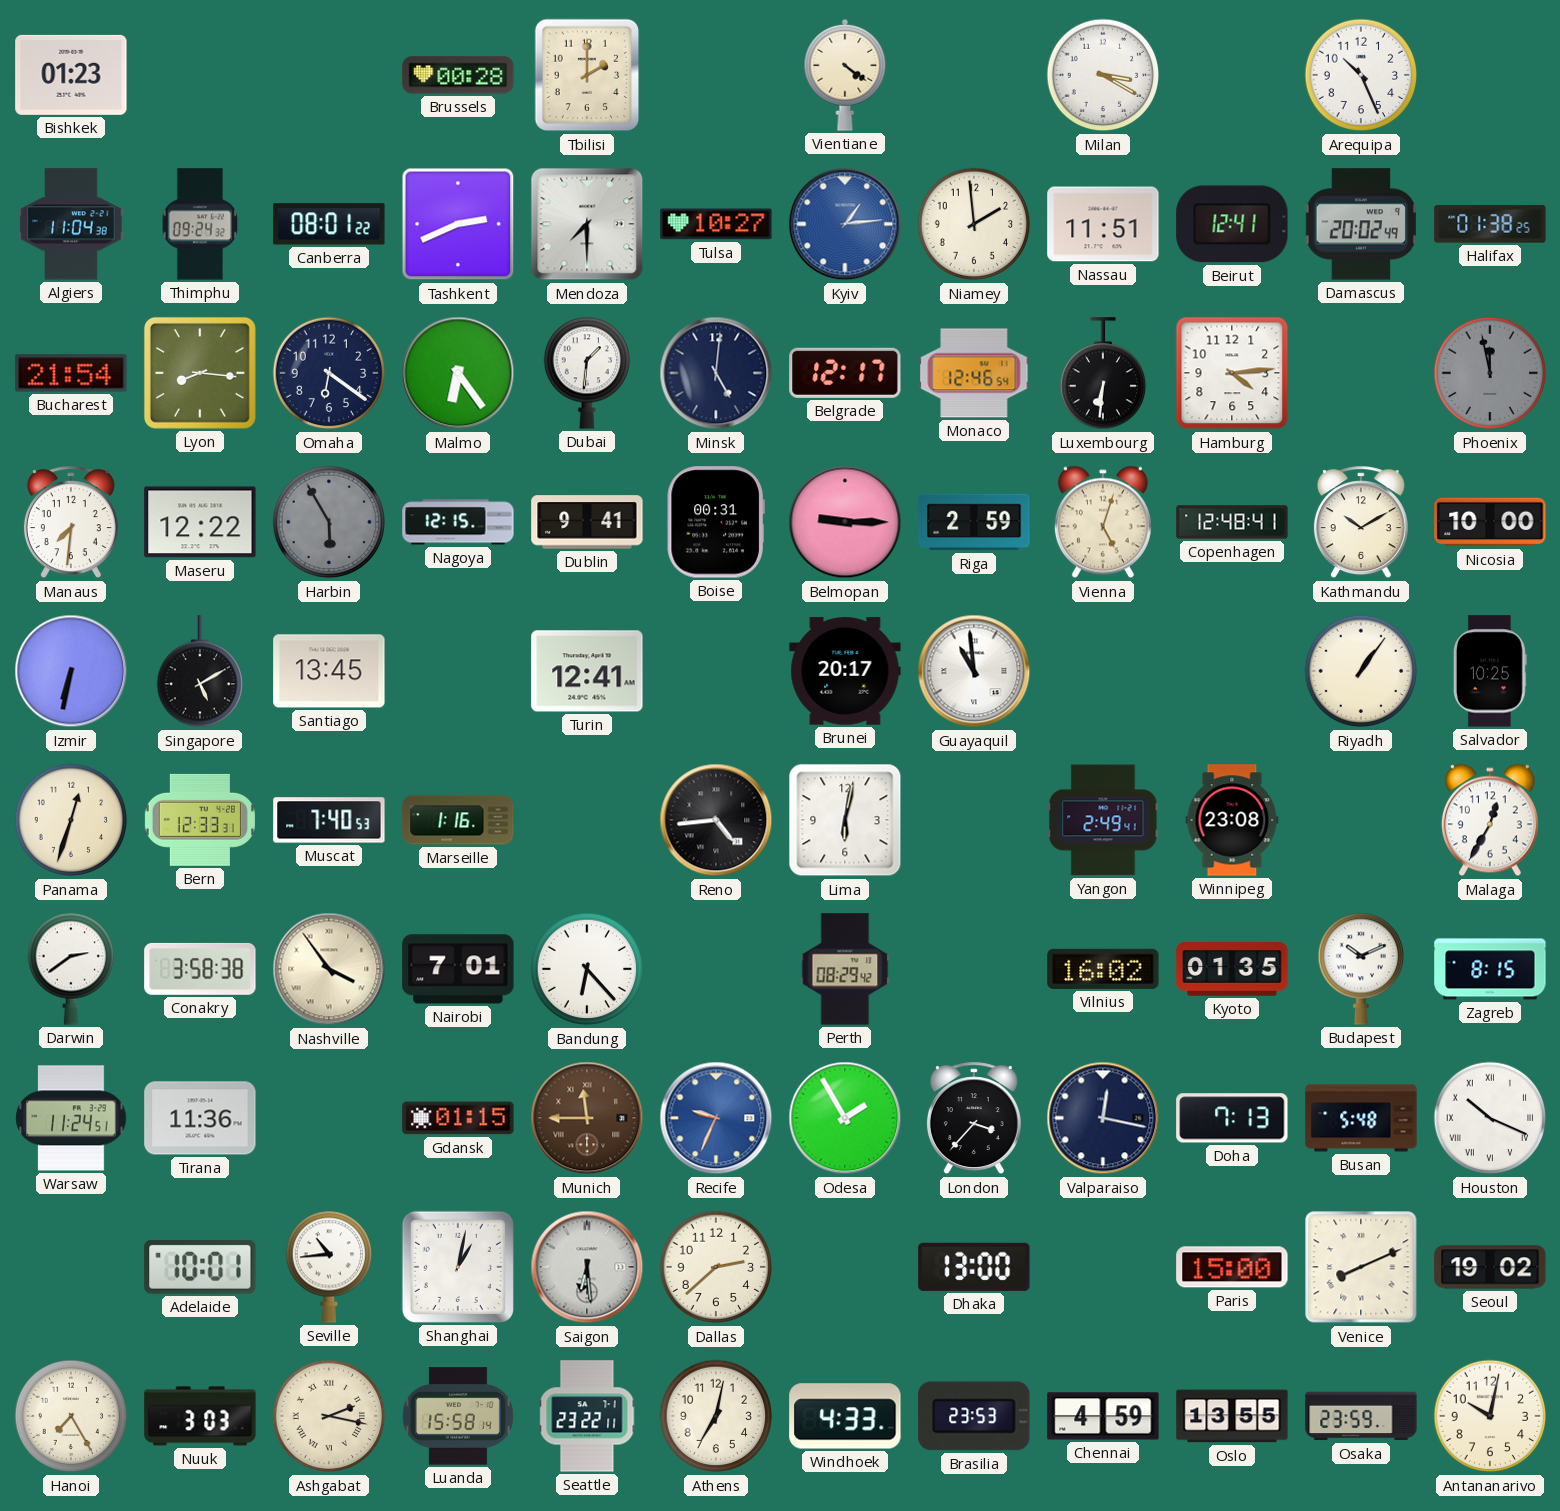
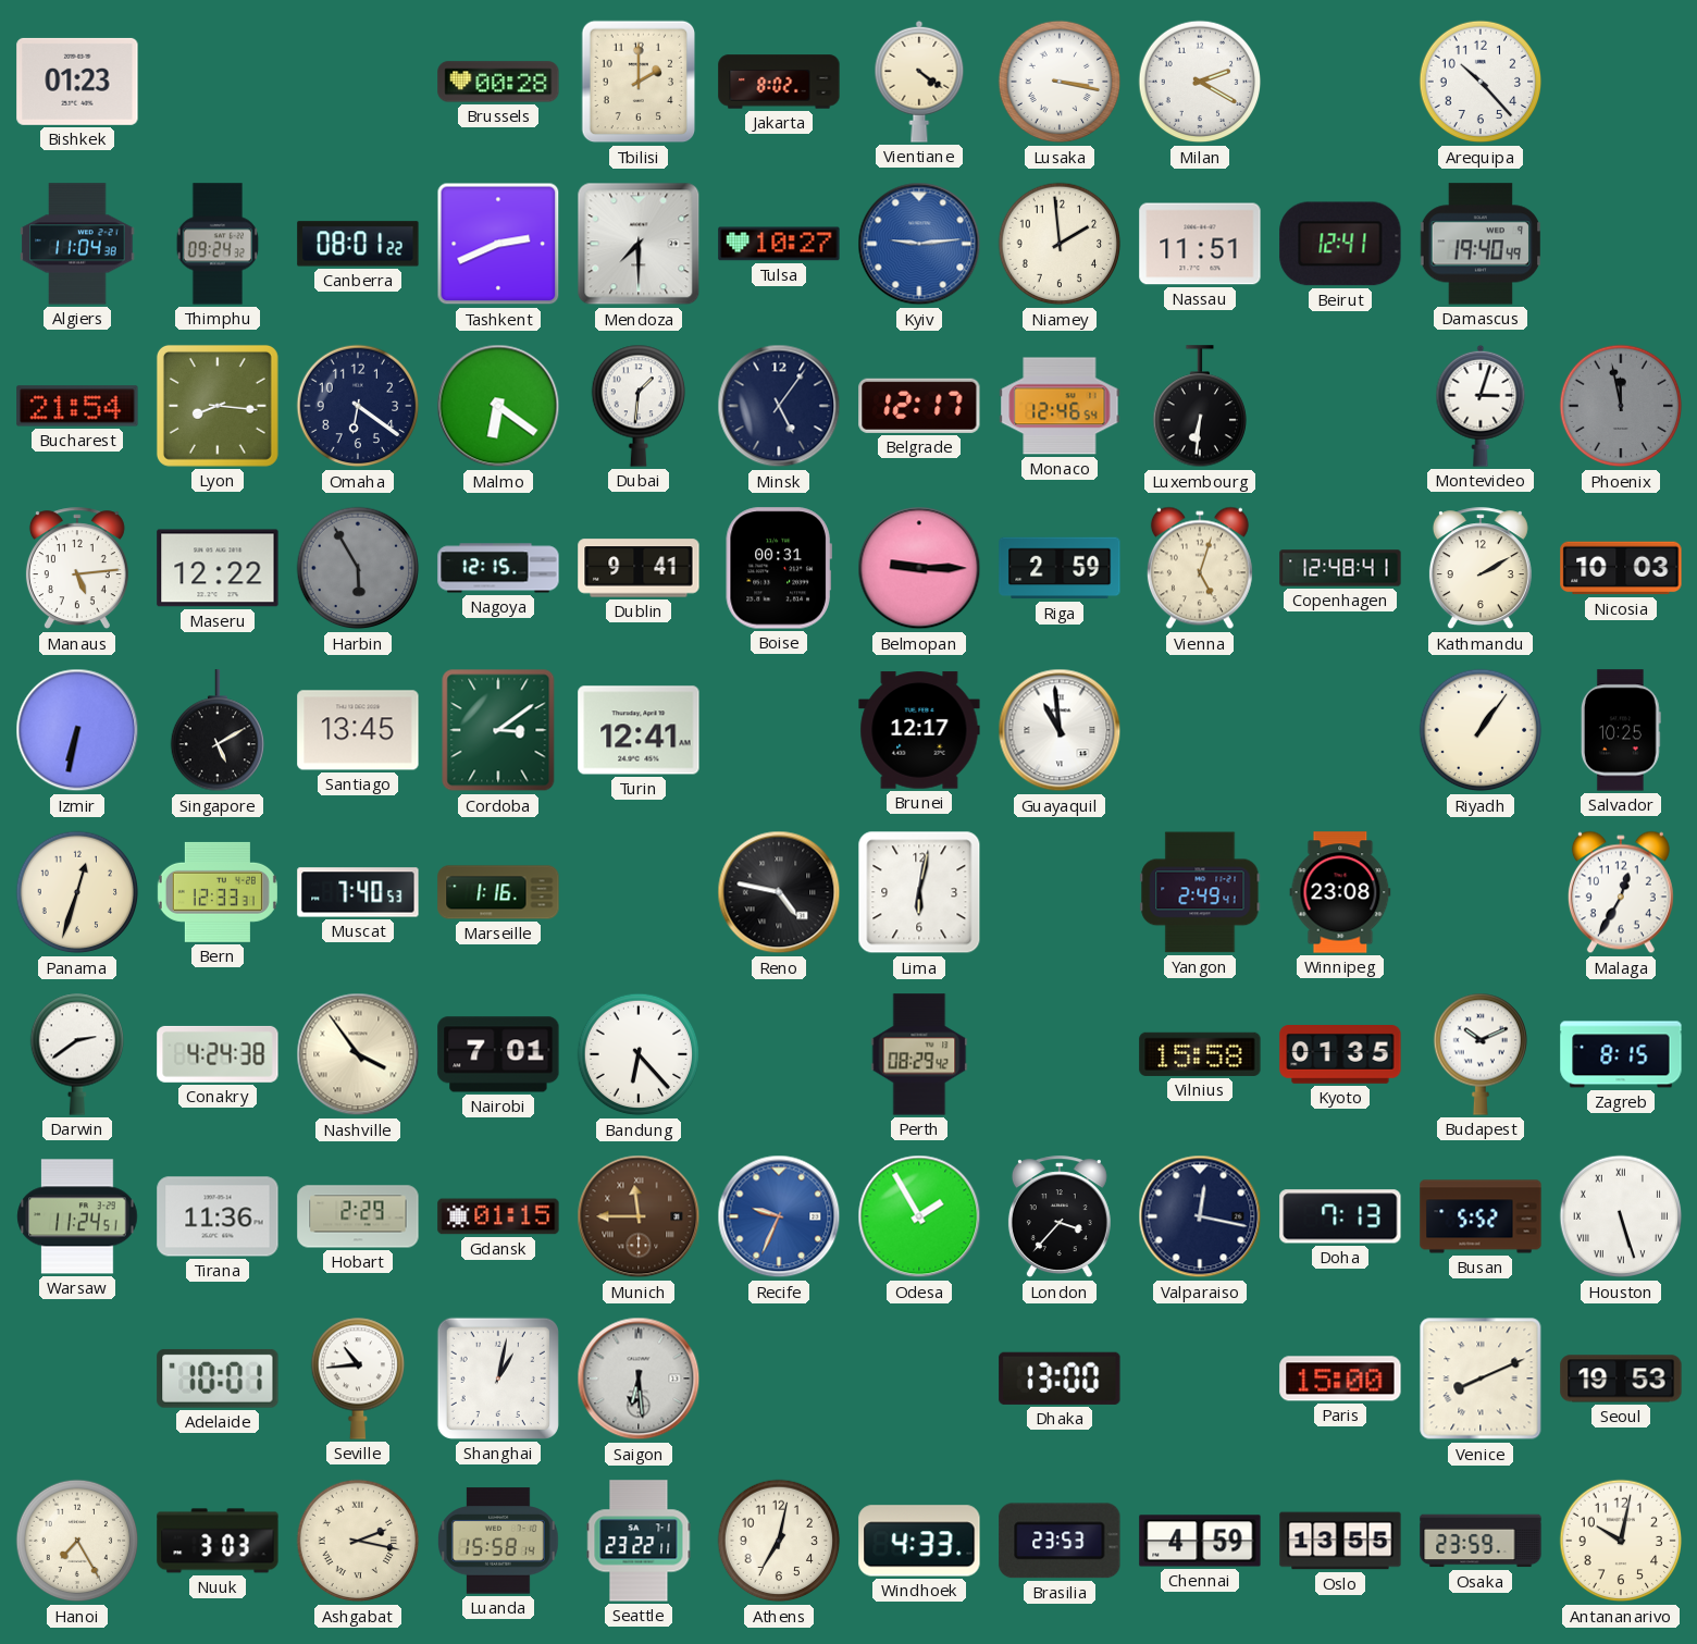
Jakarta: none -> 8:02 (779, 82)
Lusaka: none -> 3:17 (1060, 82)
Milan: 3:20 -> 2:20 (1200, 82)
Arequipa: 10:26 -> 10:23 (1481, 82)
Kyiv: 1:14 -> 9:14 (919, 244)
Damascus: 20:02 -> 19:40 (1479, 244)
Halifax: 01:38 -> none (1490, 224)
Malmo: 6:24 -> 6:21 (498, 406)
Minsk: 5:01 -> 5:06 (779, 406)
Hamburg: 4:14 -> none (1232, 373)
Montevideo: none -> 3:03 (1481, 406)
Manaus: 7:31 -> 5:14 (77, 569)
Kathmandu: 10:10 -> 2:10 (1481, 569)
Nicosia: 10:00 -> 10:03 (1621, 568)
Cordoba: none -> 3:09 (498, 730)
Brunei: 20:17 -> 12:17 (919, 730)
Reno: 4:44 -> 4:47 (779, 892)
Conakry: 3:58 -> 4:24 (218, 1054)
Vilnius: 16:02 -> 15:58 (1200, 1054)
Hobart: none -> 2:29 (358, 1216)
Busan: 5:48 -> 5:52 (1481, 1216)
Houston: 10:19 -> 5:27 (1621, 1216)
Dallas: 2:38 -> none (716, 1267)
Seoul: 19:02 -> 19:53 (1621, 1379)
